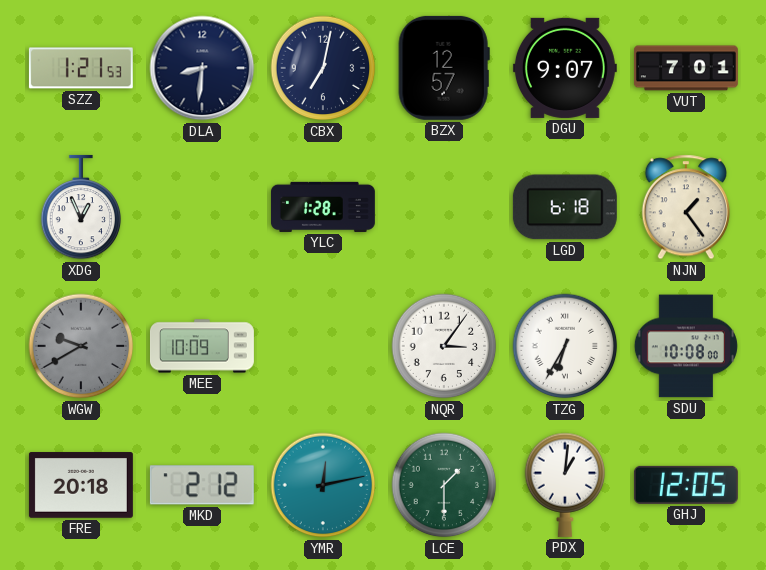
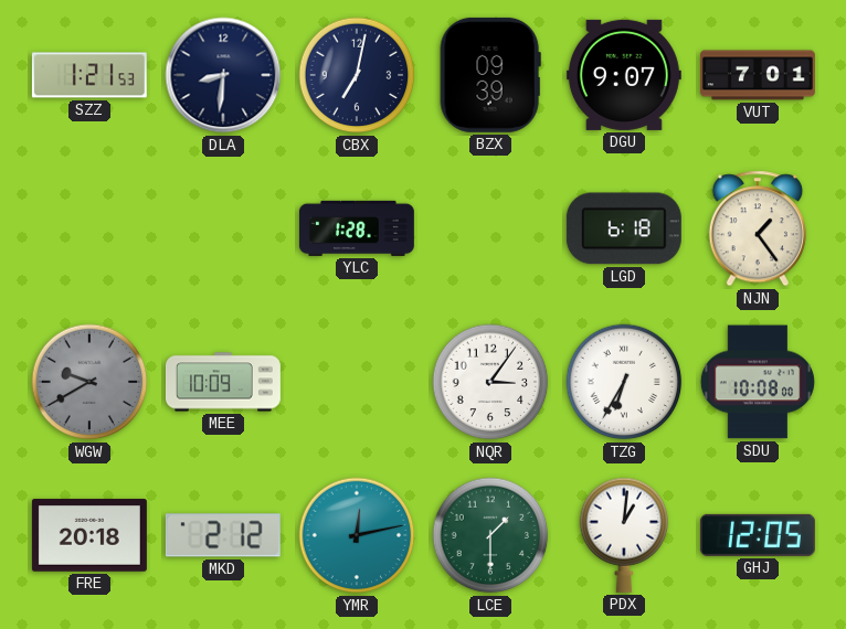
BZX: 12:57 -> 09:39 (490, 75)
XDG: 12:56 -> none (81, 207)
